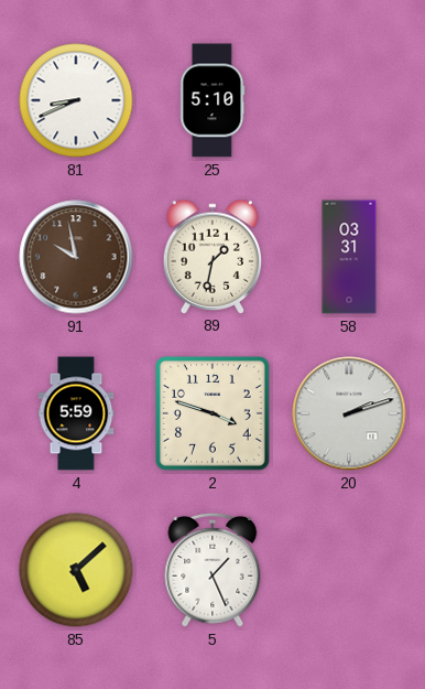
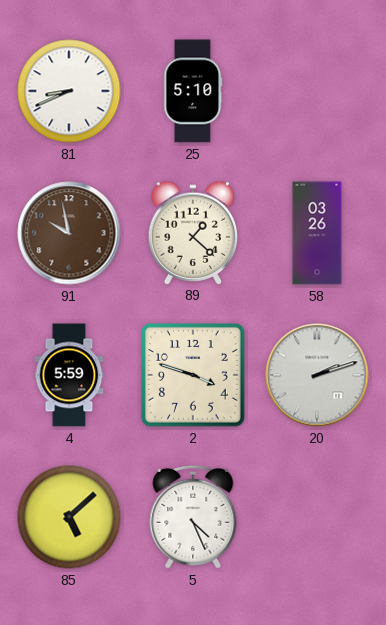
89: 1:32 -> 1:22 (193, 232)
58: 03:31 -> 03:26 (317, 233)
5: 1:26 -> 4:26 (193, 517)
